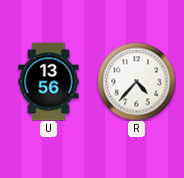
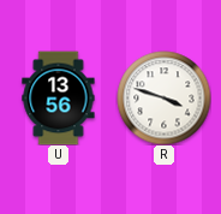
R: 4:37 -> 3:48 (163, 97)
